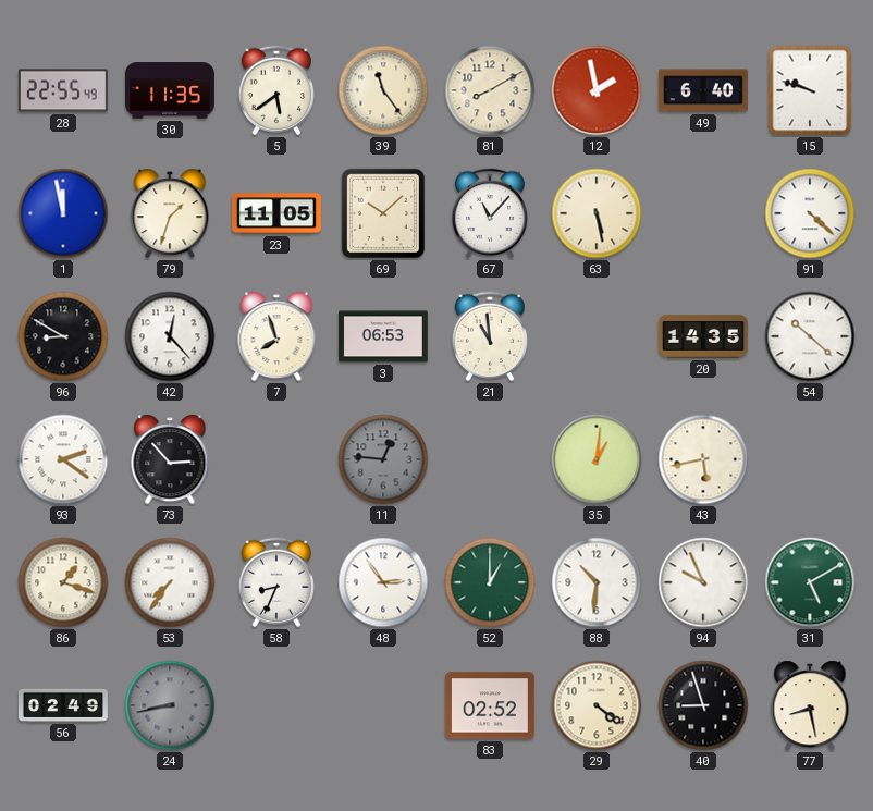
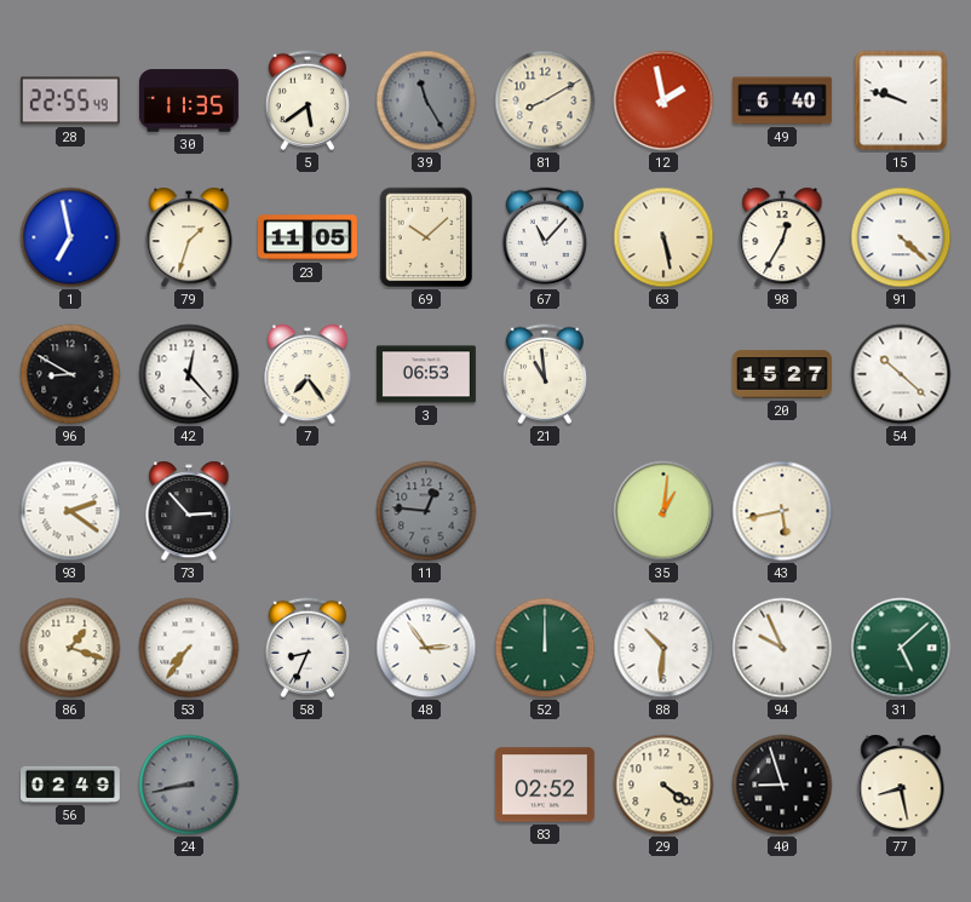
39: 11:24 -> 11:25 (426, 100)
39 dial: cream -> grey (426, 100)
1: 11:58 -> 6:58 (70, 237)
98: none -> 12:35 (782, 237)
7: 7:57 -> 7:24 (308, 374)
20: 14:35 -> 15:27 (782, 374)
52: 1:00 -> 12:00 (545, 648)
31: 5:10 -> 5:08 (901, 648)
